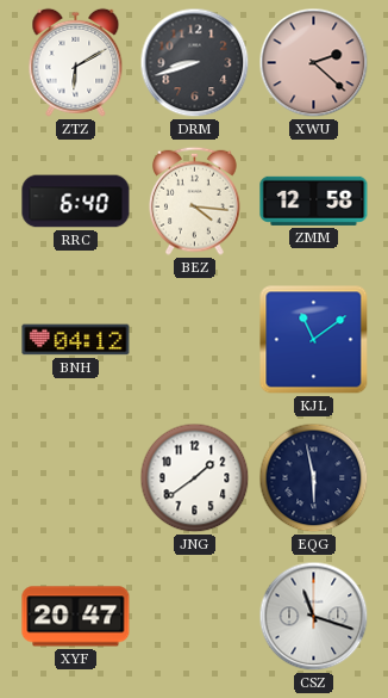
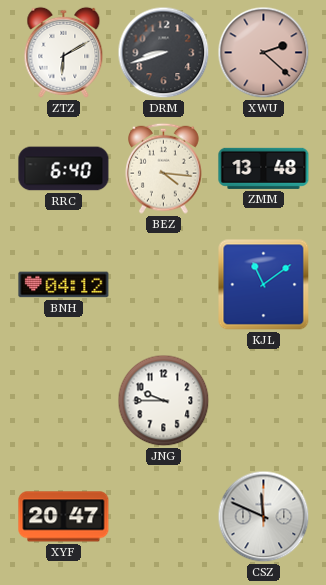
ZMM: 12:58 -> 13:48 (264, 168)
JNG: 1:39 -> 9:45 (164, 401)
EQG: 5:58 -> none (314, 478)
CSZ: 11:18 -> 11:49 (264, 517)
